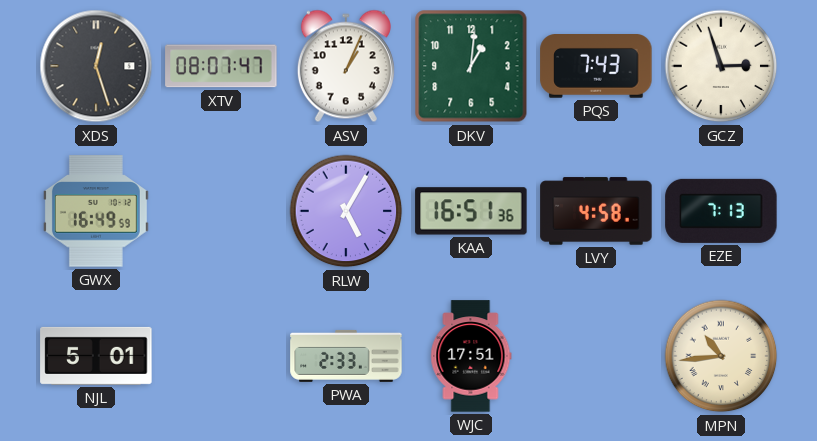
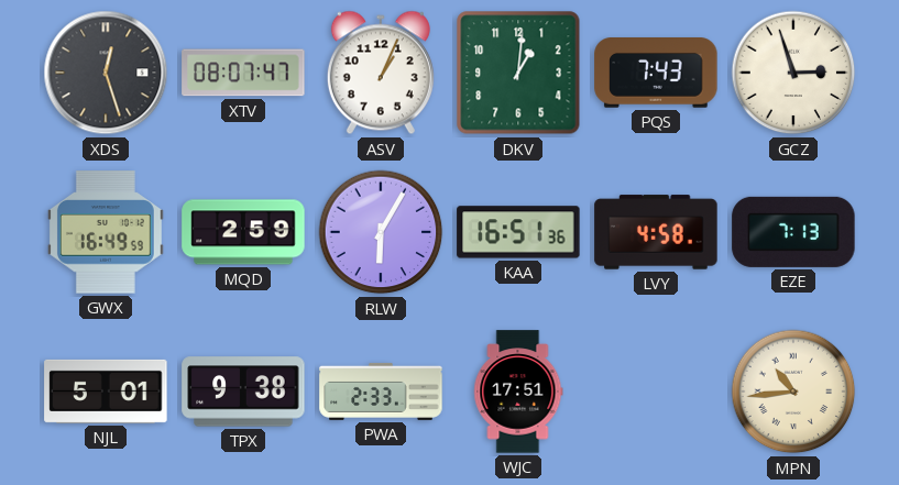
MQD: none -> 2:59 (243, 232)
RLW: 5:05 -> 6:05 (381, 232)
TPX: none -> 9:38 (243, 392)
